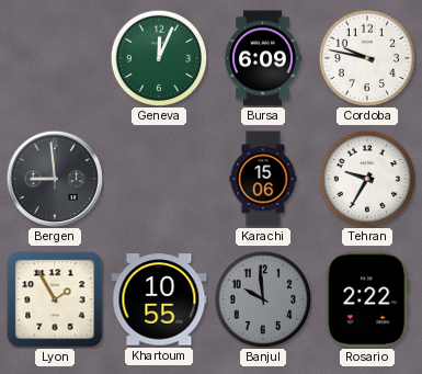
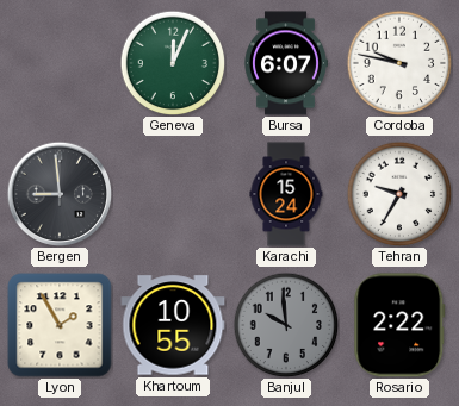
Bursa: 6:09 -> 6:07 (286, 63)
Karachi: 15:06 -> 15:24 (286, 194)
